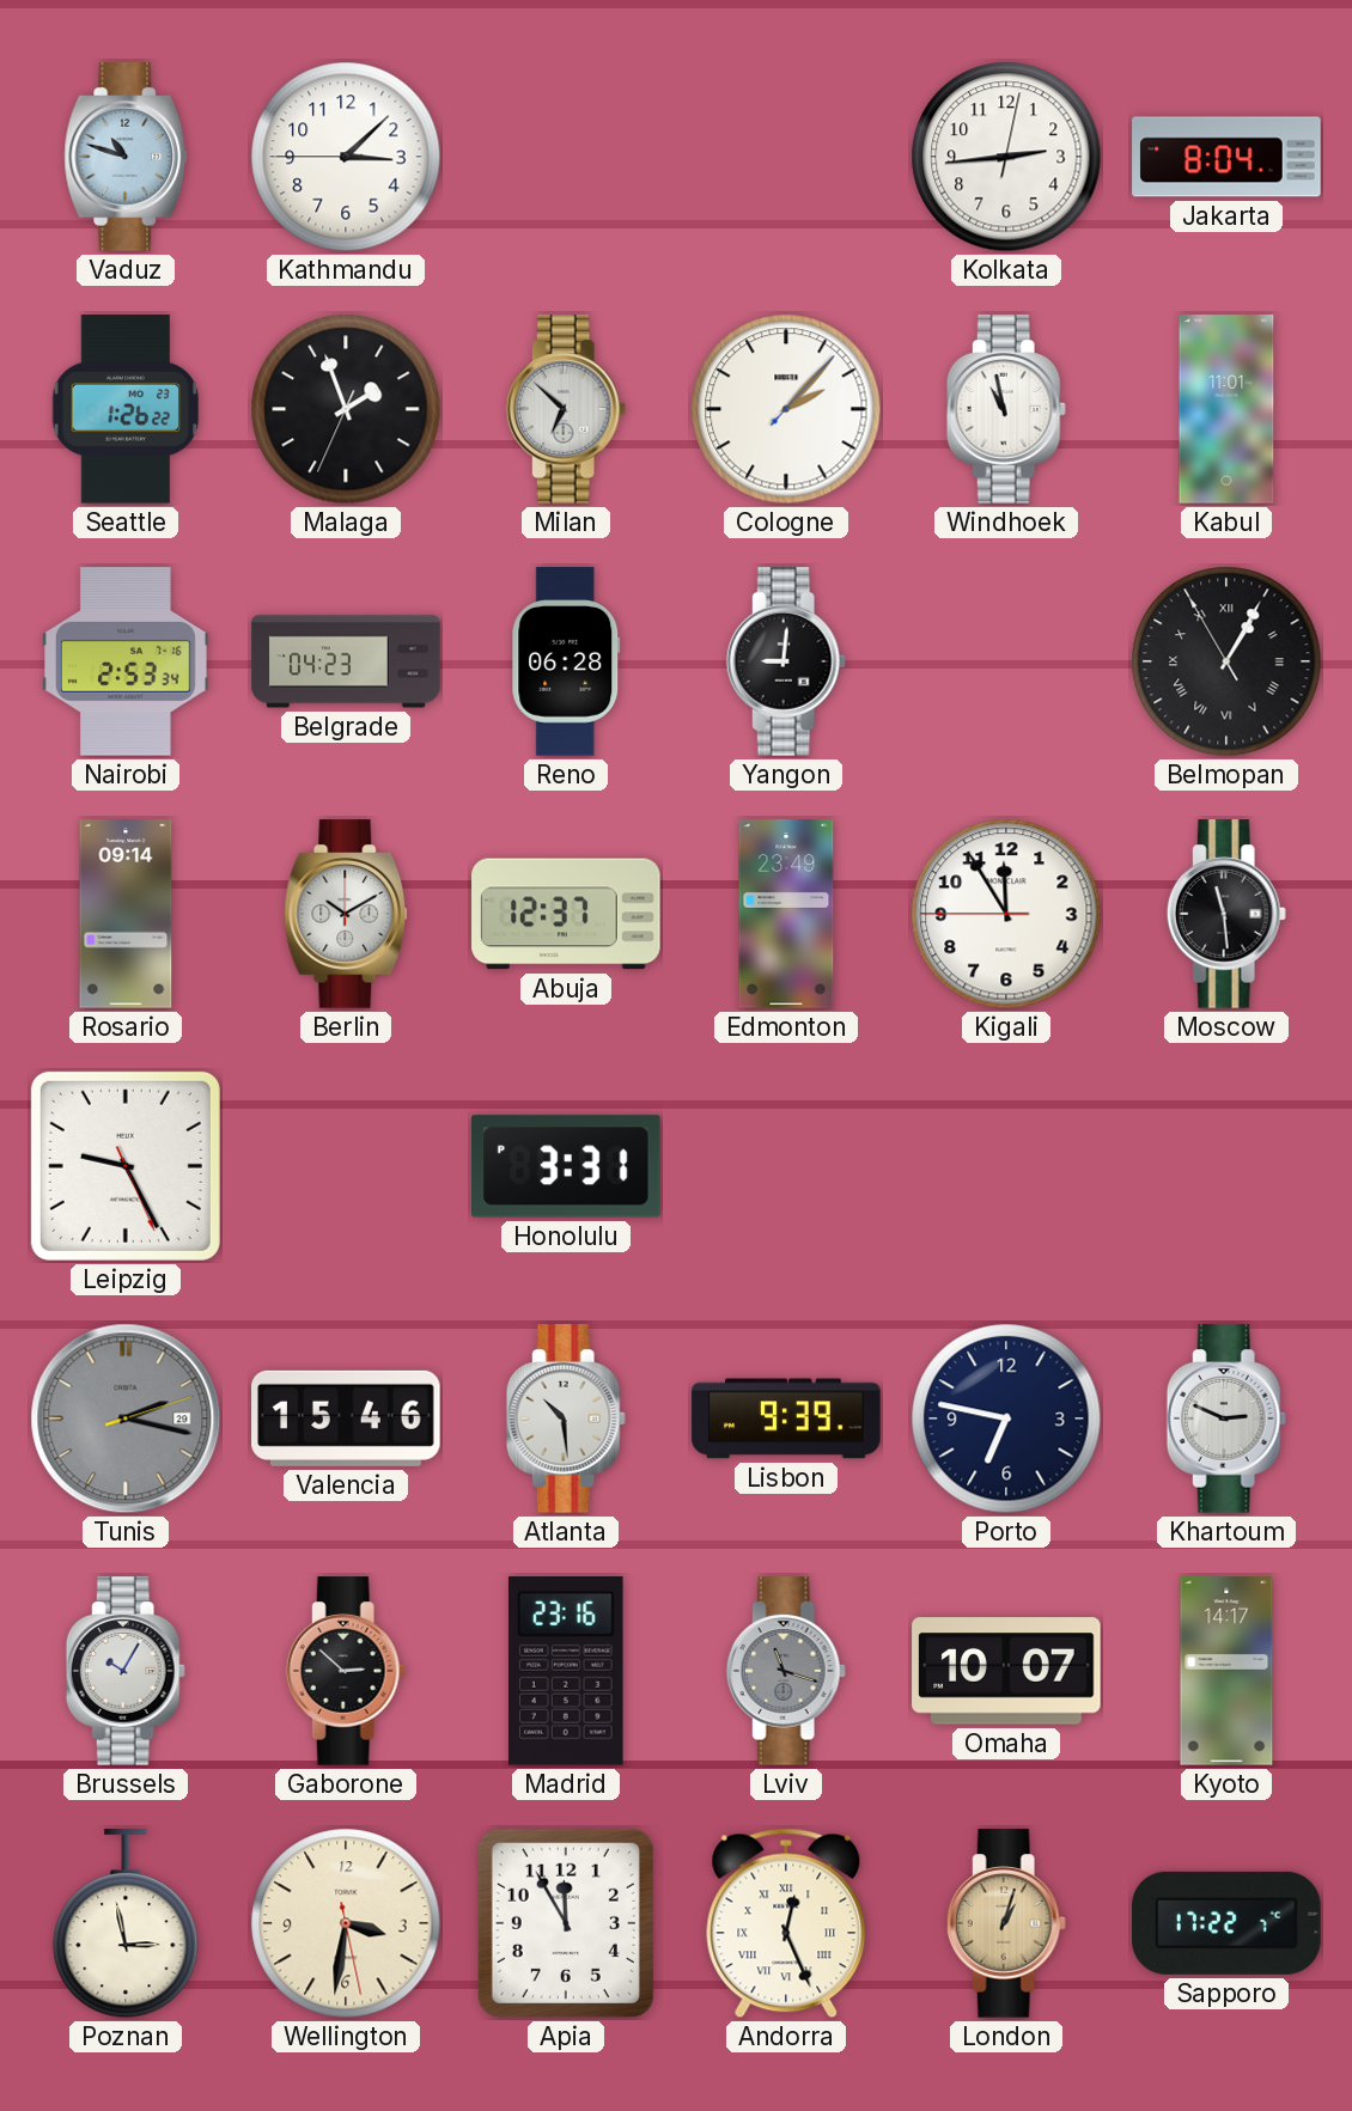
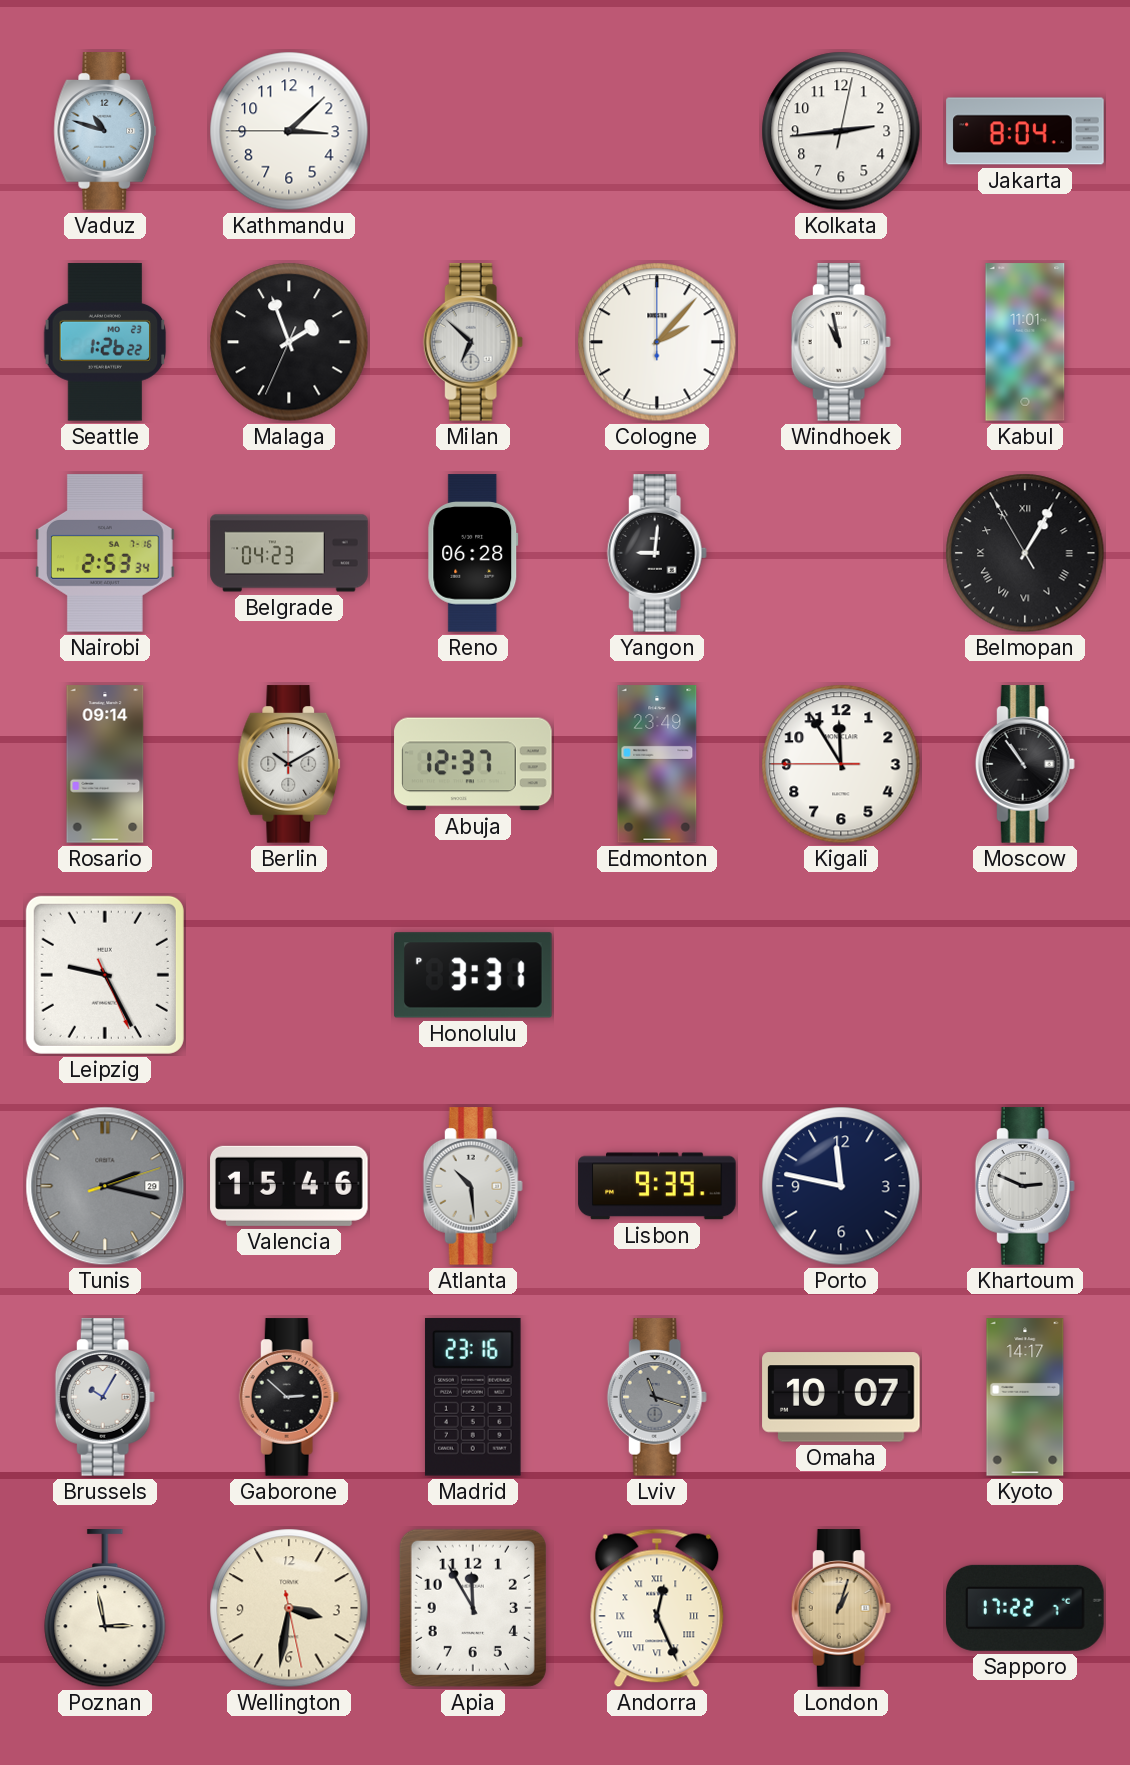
Cologne: 2:07:07 -> 2:07:00 (657, 342)
Moscow: 11:29 -> 10:54 (1025, 764)
Porto: 6:47 -> 11:47 (841, 1186)
